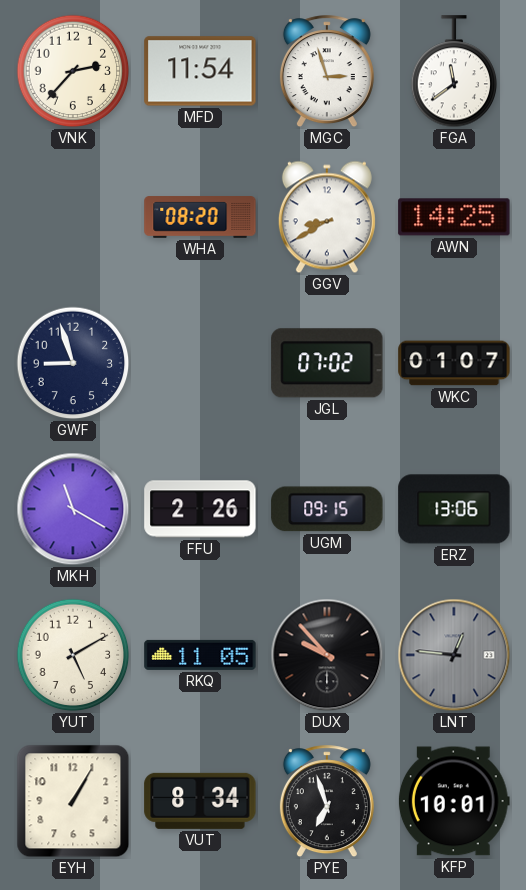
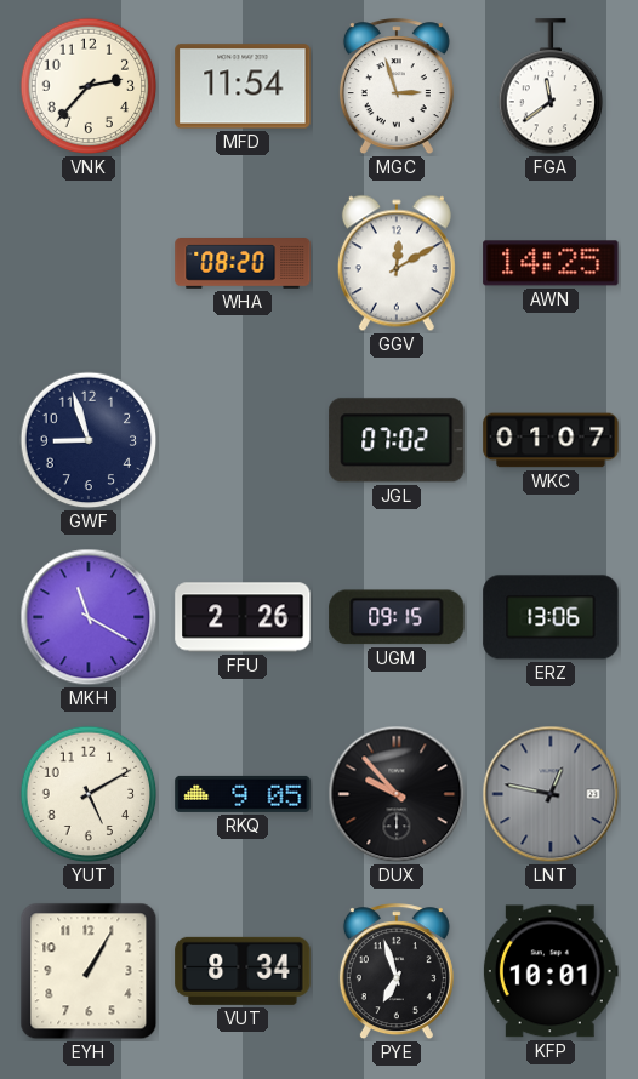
GGV: 8:40 -> 12:10 (397, 263)
RKQ: 11:05 -> 9:05 (243, 794)
LNT: 12:46 -> 12:47 (551, 794)
